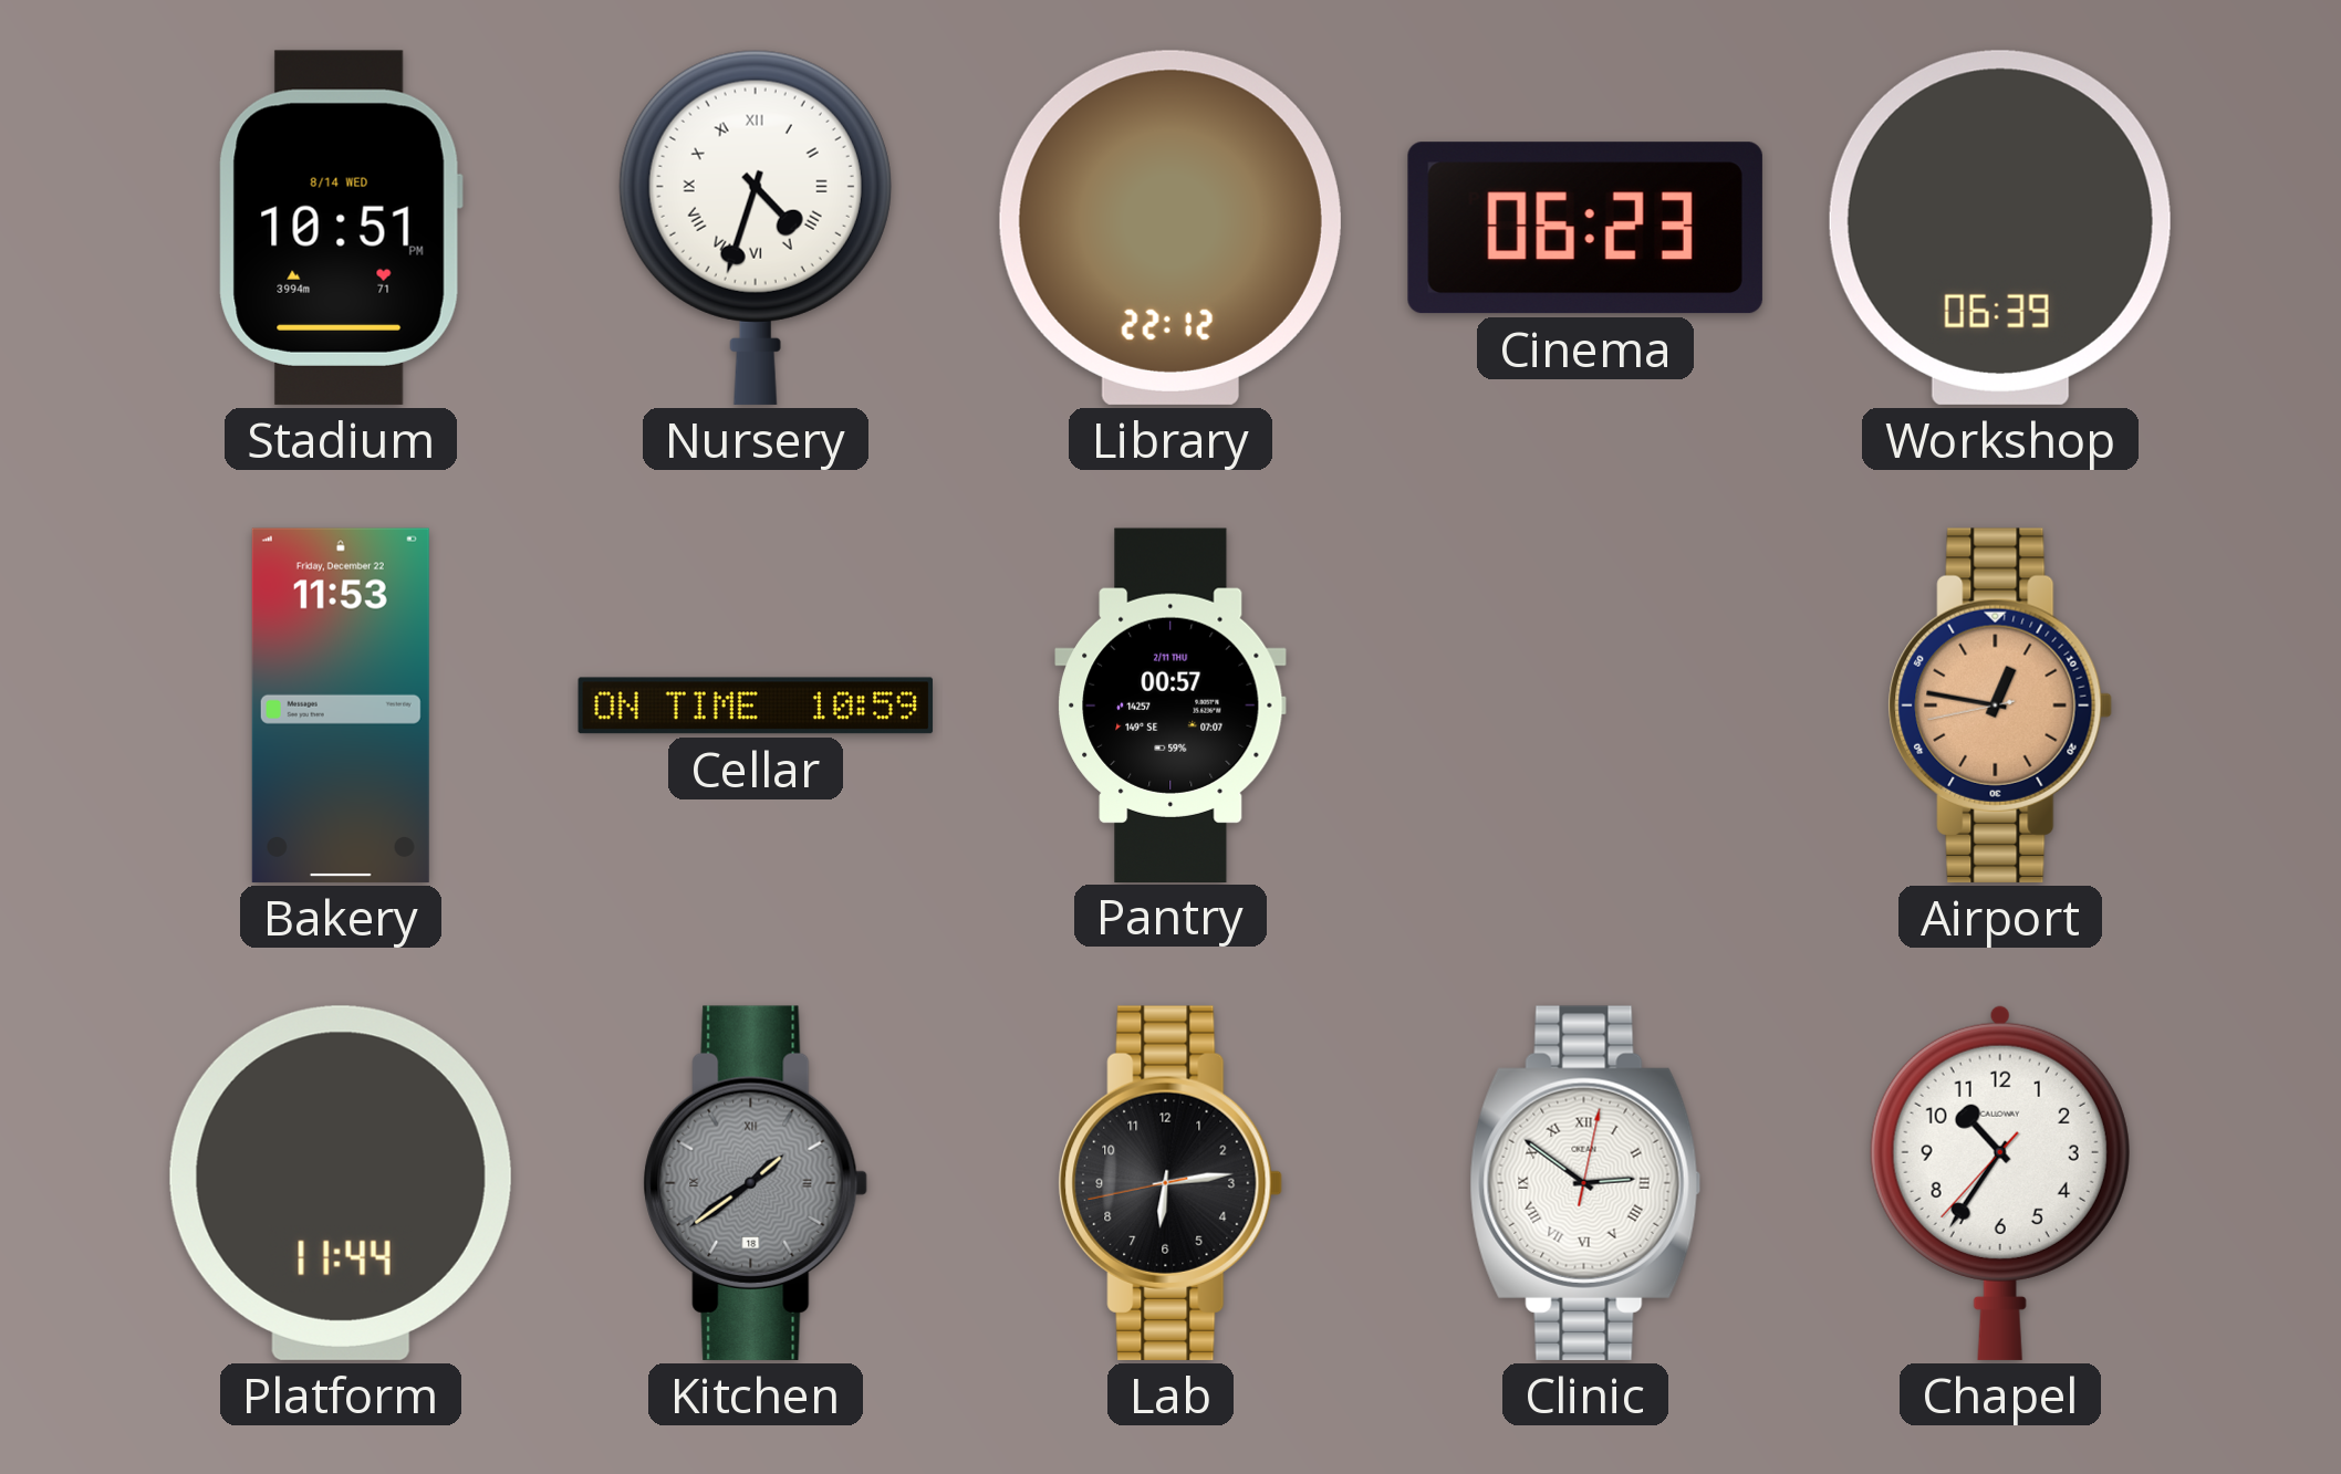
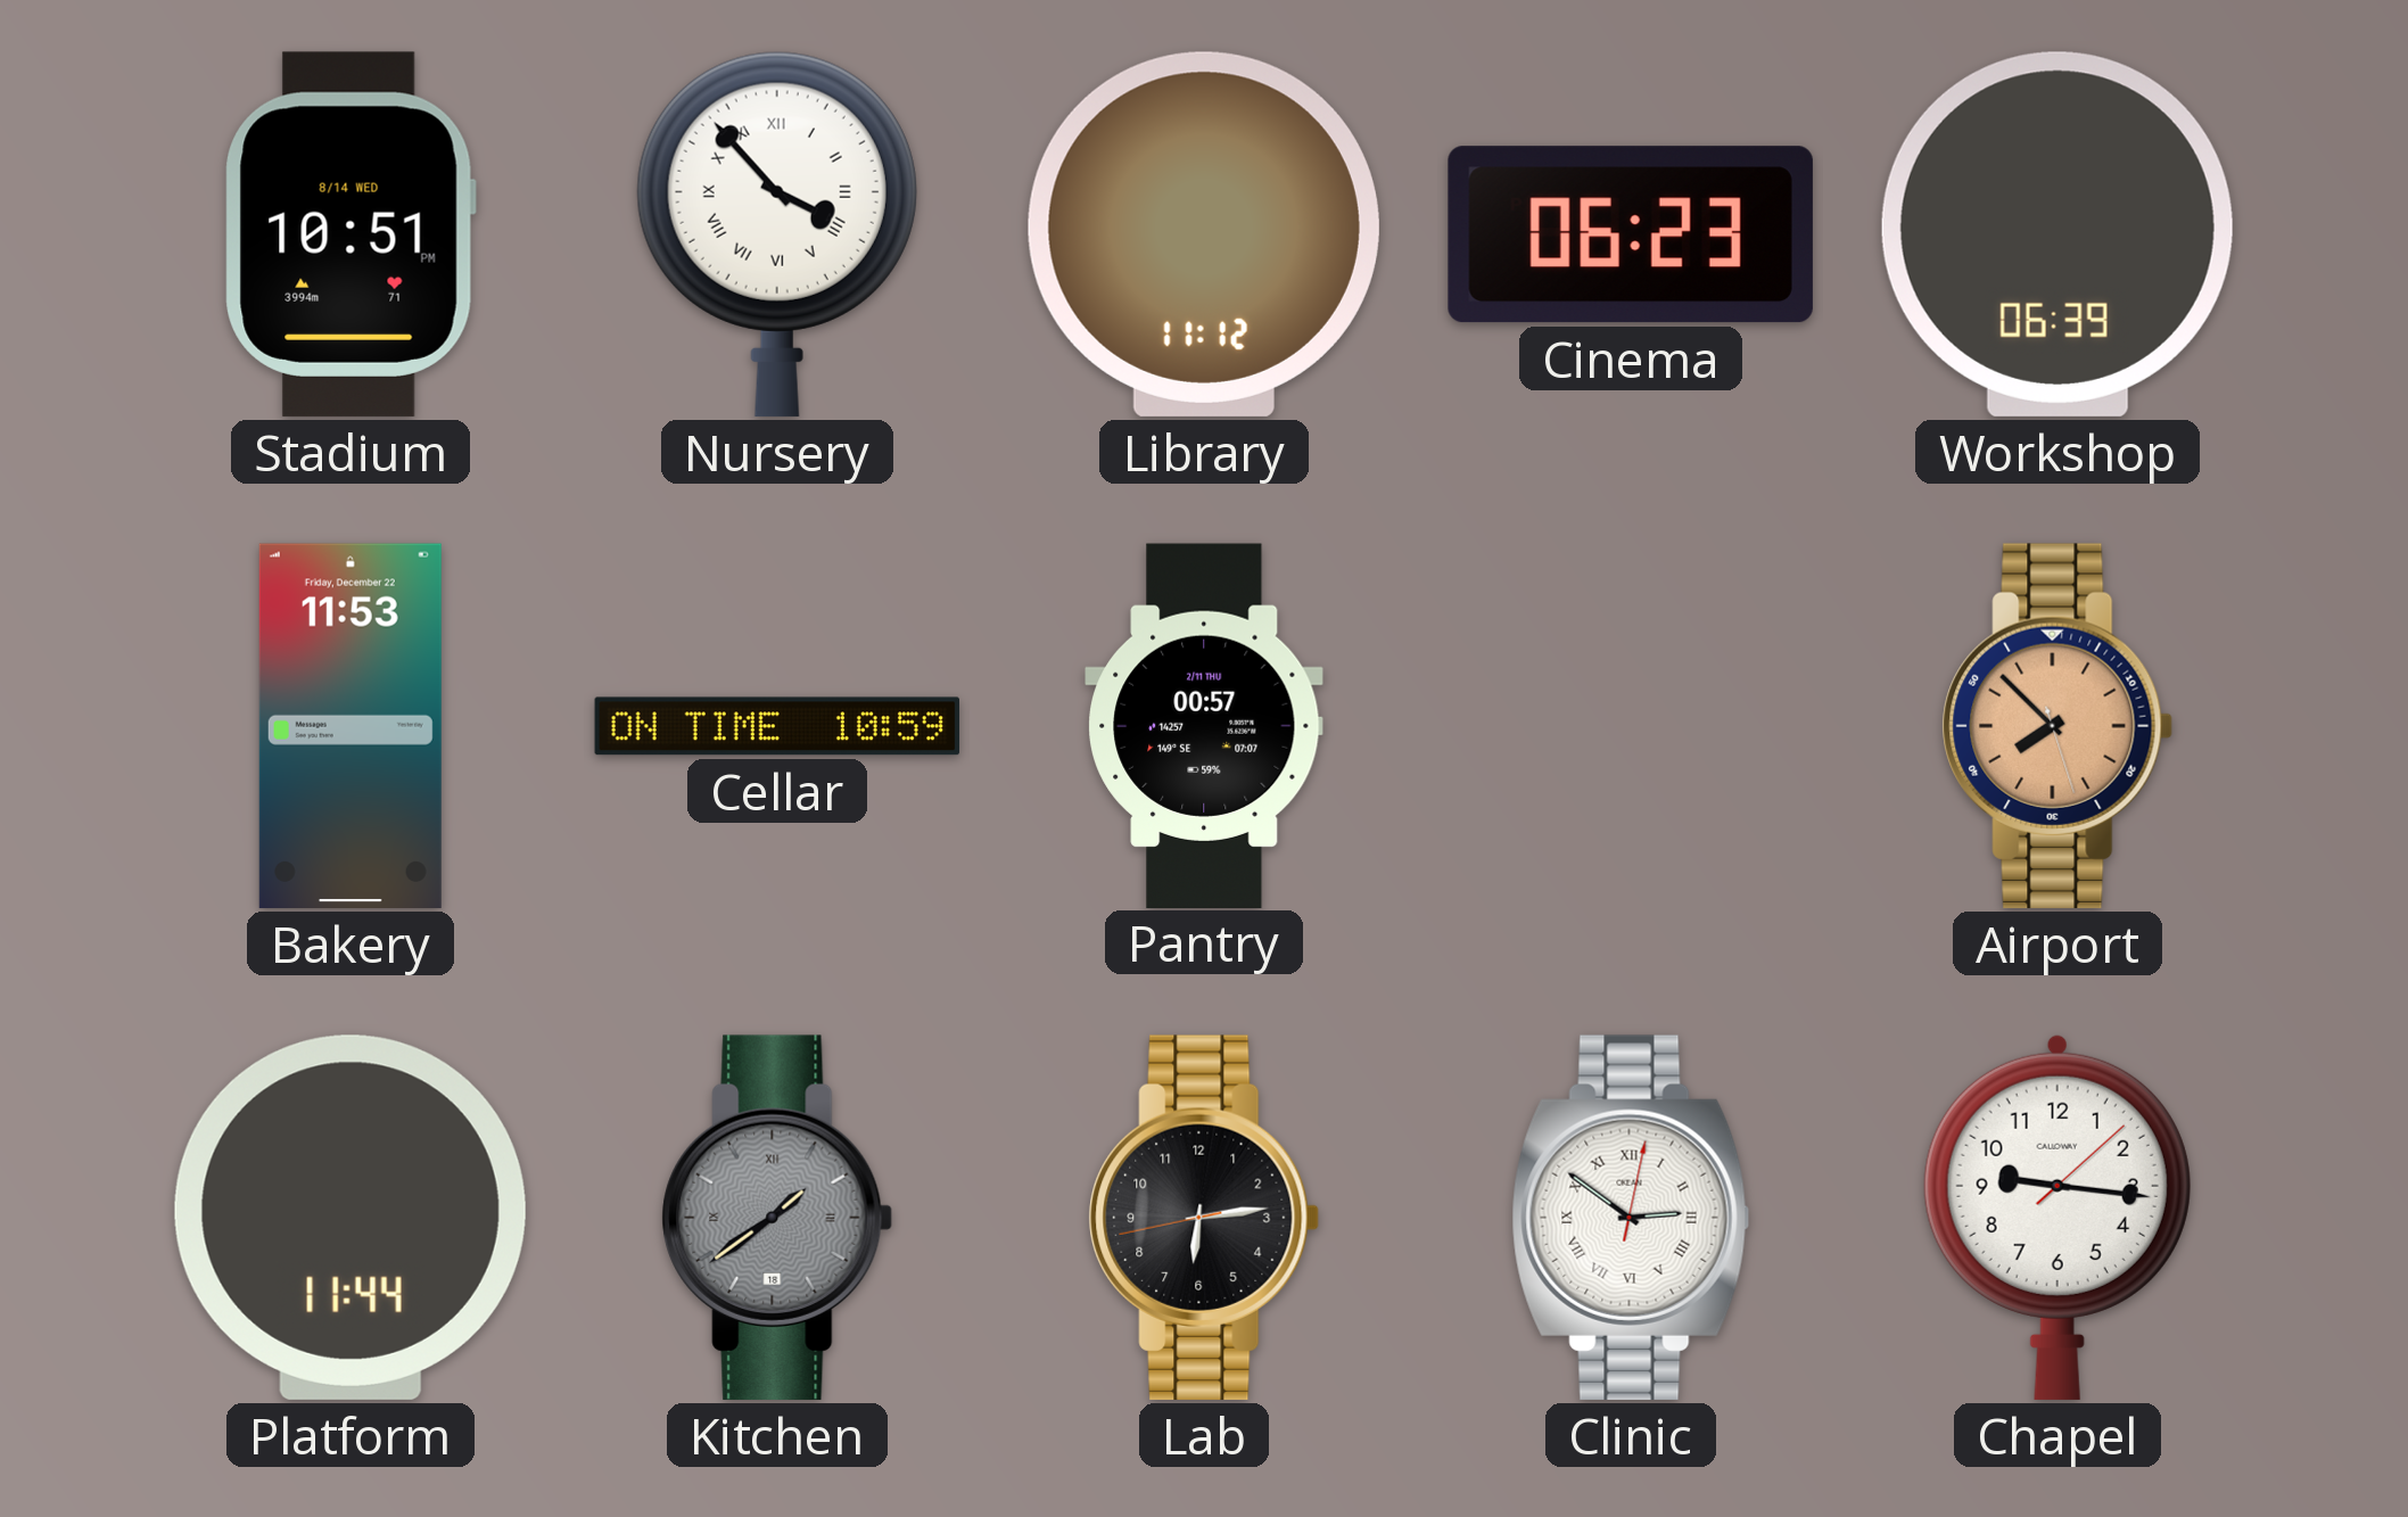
Nursery: 4:33 -> 3:53 (777, 233)
Library: 22:12 -> 11:12 (1204, 234)
Airport: 12:46 -> 7:52 (2057, 726)
Chapel: 10:35 -> 9:16 (2057, 1217)
